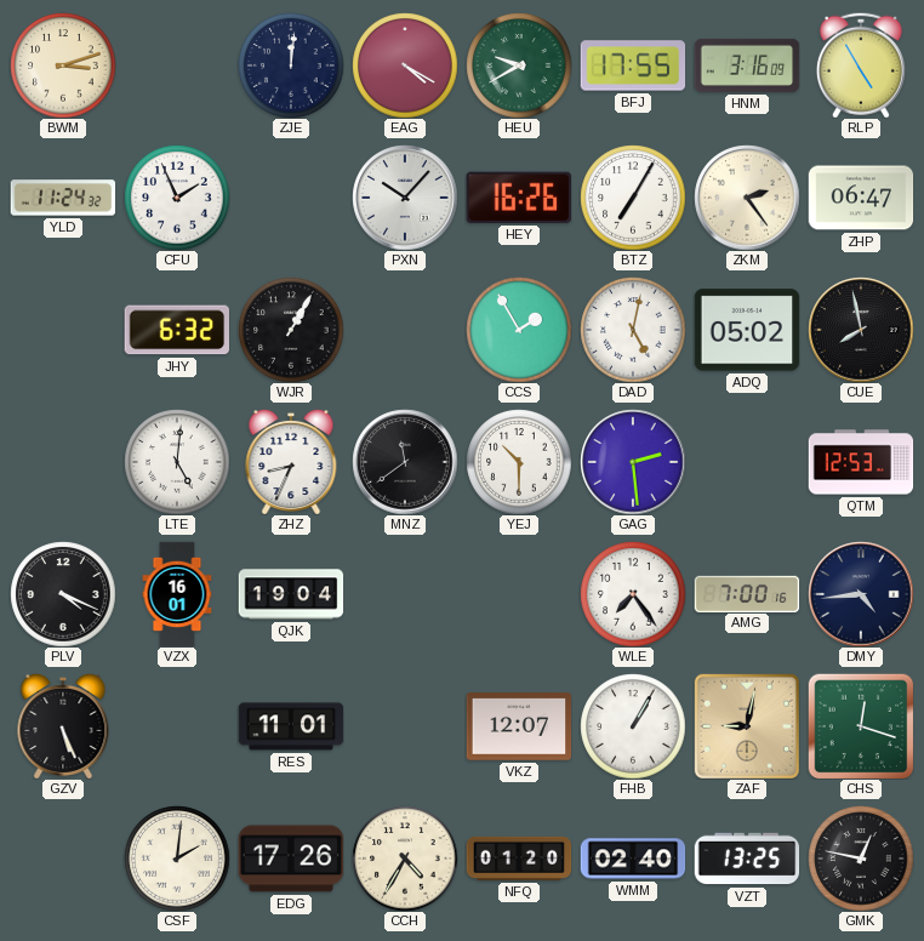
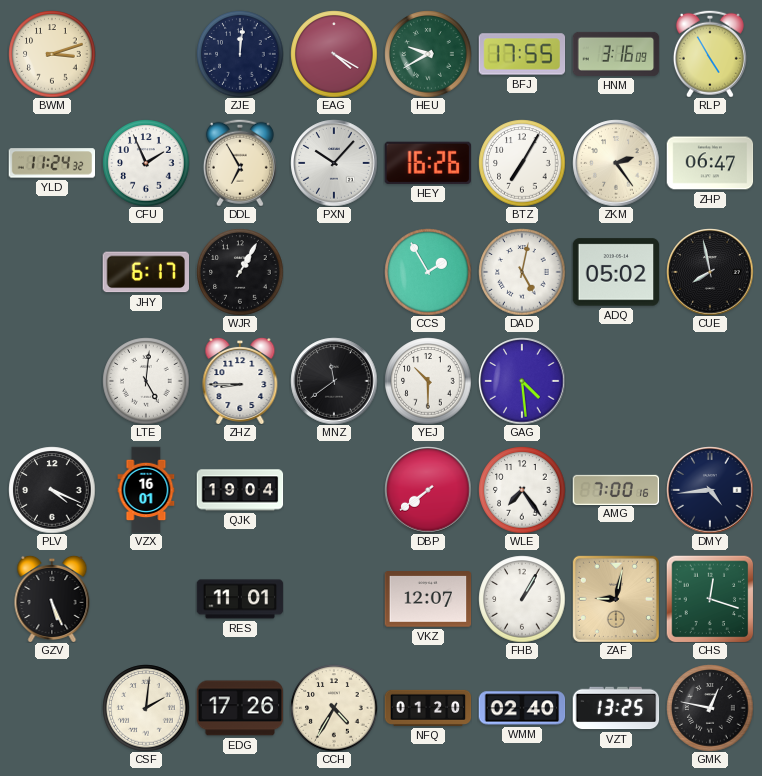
DDL: none -> 6:55 (240, 163)
JHY: 6:32 -> 6:17 (145, 272)
ZHZ: 8:34 -> 8:45 (240, 381)
GAG: 2:29 -> 4:29 (522, 381)
QTM: 12:53 -> none (861, 462)
DBP: none -> 7:39 (428, 490)
